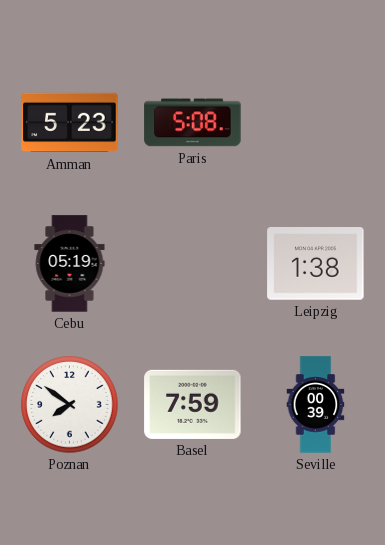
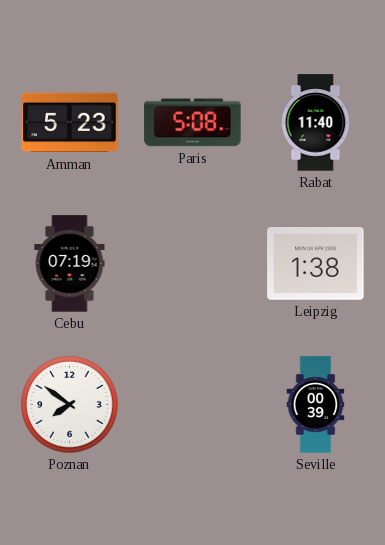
Rabat: none -> 11:40 (316, 123)
Cebu: 05:19 -> 07:19 (70, 264)
Basel: 7:59 -> none (193, 404)
